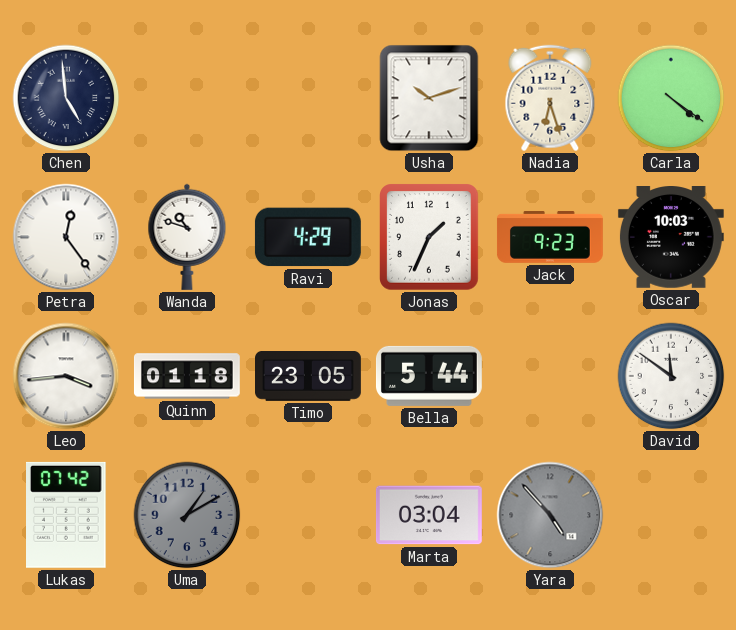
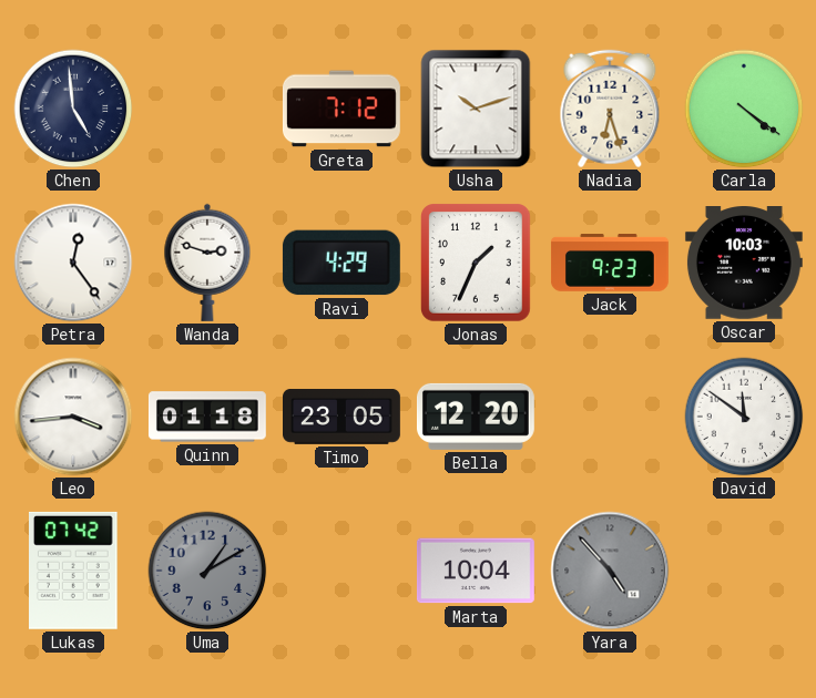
Greta: none -> 7:12 (341, 109)
Wanda: 10:48 -> 2:48 (207, 263)
Bella: 5:44 -> 12:20 (476, 417)
Marta: 03:04 -> 10:04 (476, 571)
